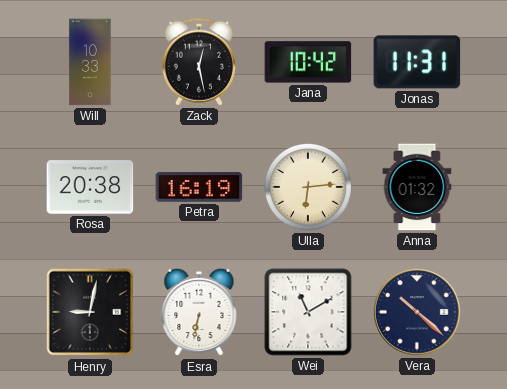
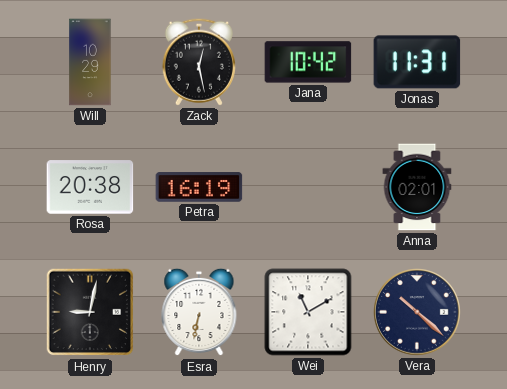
Will: 10:33 -> 10:29 (90, 62)
Ulla: 6:14 -> none (308, 187)
Anna: 01:32 -> 02:01 (417, 187)
